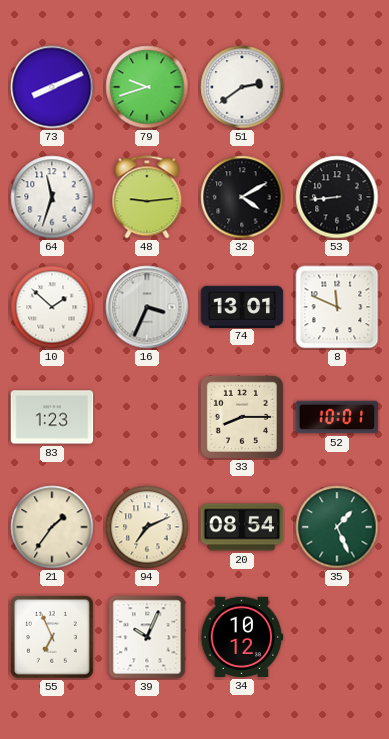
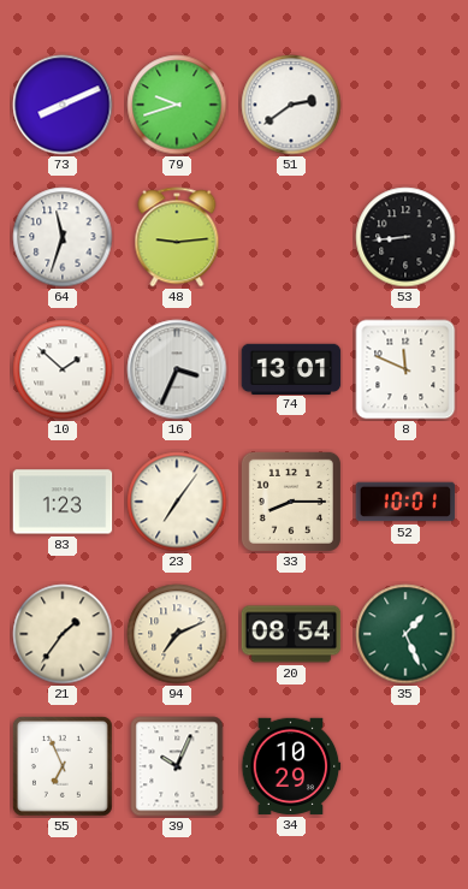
32: 4:10 -> none (242, 197)
23: none -> 7:06 (177, 502)
34: 10:12 -> 10:29 (291, 766)
